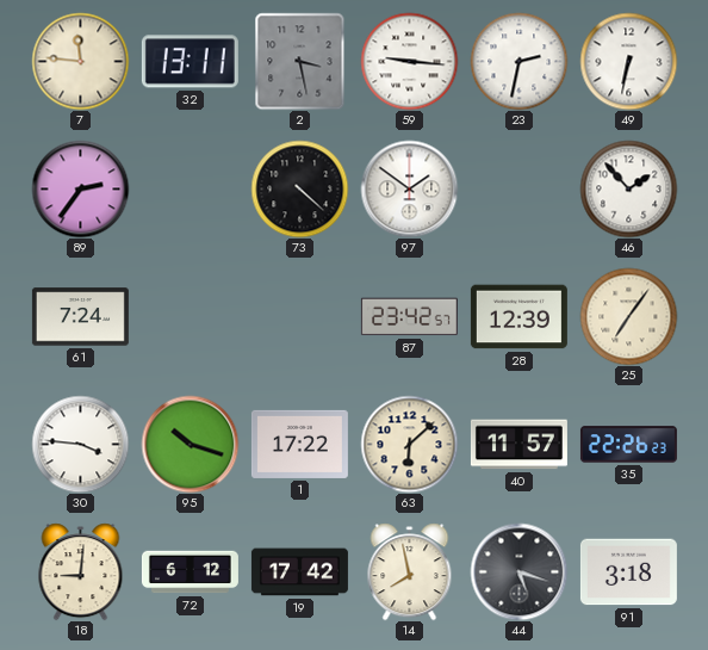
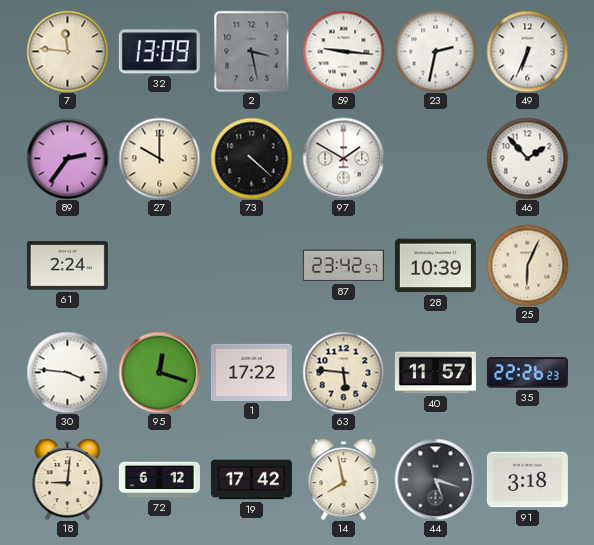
32: 13:11 -> 13:09 (159, 52)
49: 6:32 -> 6:34 (527, 51)
27: none -> 10:00 (159, 158)
97: 1:51 -> 1:50 (343, 158)
61: 7:24 -> 2:24 (67, 266)
28: 12:39 -> 10:39 (435, 266)
25: 7:06 -> 6:04 (527, 265)
95: 10:18 -> 12:18 (159, 372)
63: 6:08 -> 5:46 (343, 372)
